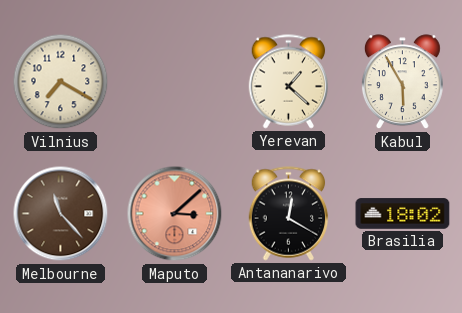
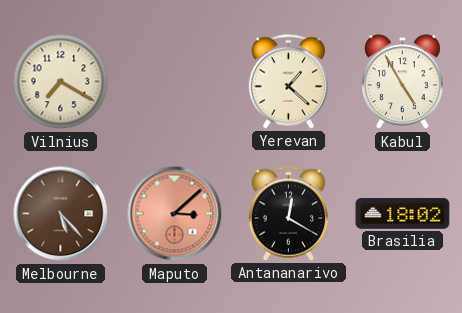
Kabul: 5:55 -> 4:55 (402, 82)
Melbourne: 11:23 -> 5:23 (61, 214)
